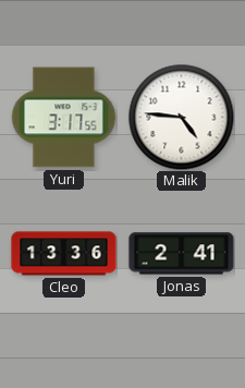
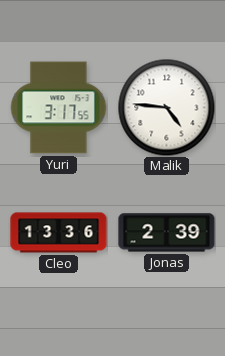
Jonas: 2:41 -> 2:39 (167, 233)
